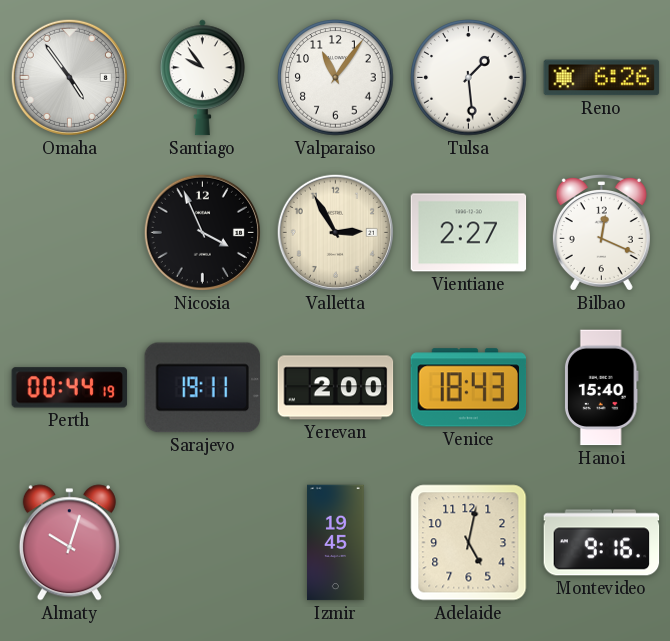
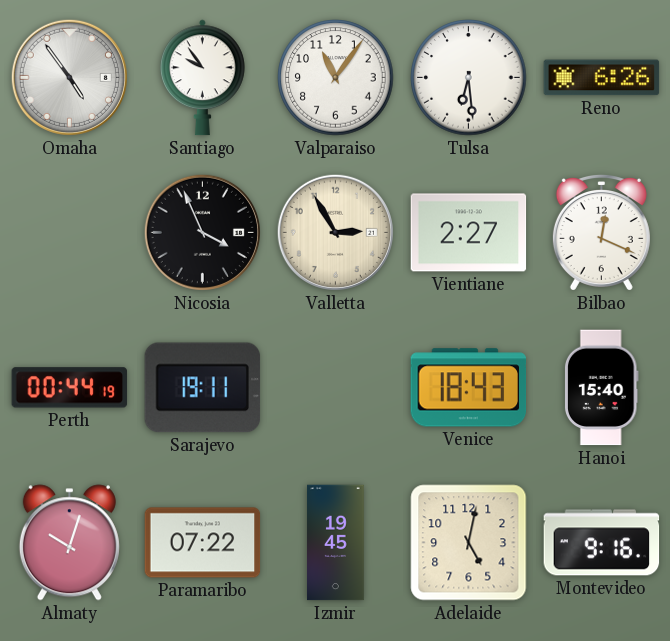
Tulsa: 1:29 -> 6:29 (469, 78)
Yerevan: 2:00 -> none (336, 388)
Paramaribo: none -> 07:22 (203, 543)
